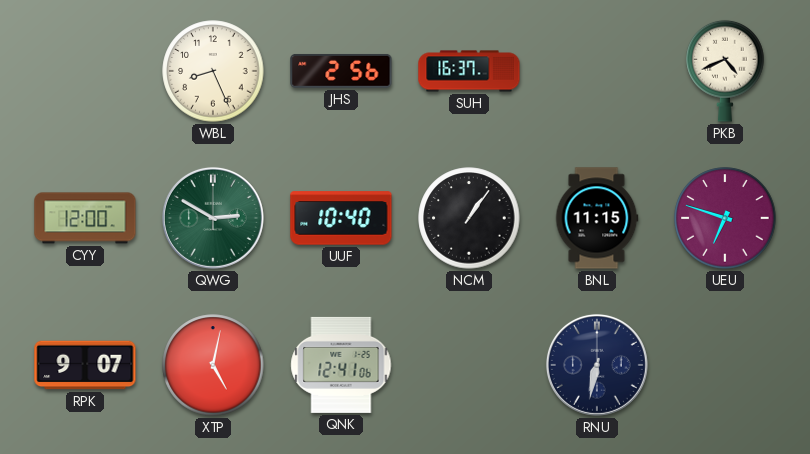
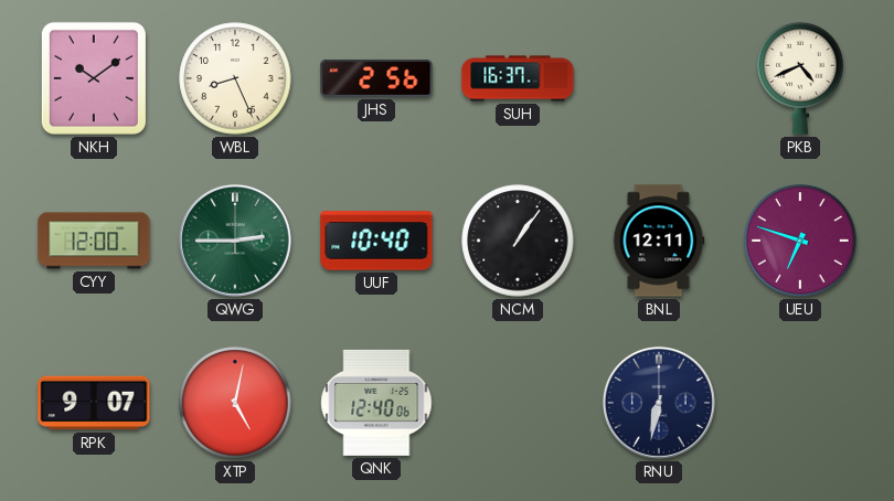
NKH: none -> 10:09 (94, 78)
QWG: 2:50 -> 2:45 (235, 241)
BNL: 11:15 -> 12:11 (659, 241)
QNK: 12:41 -> 12:40 (376, 403)
